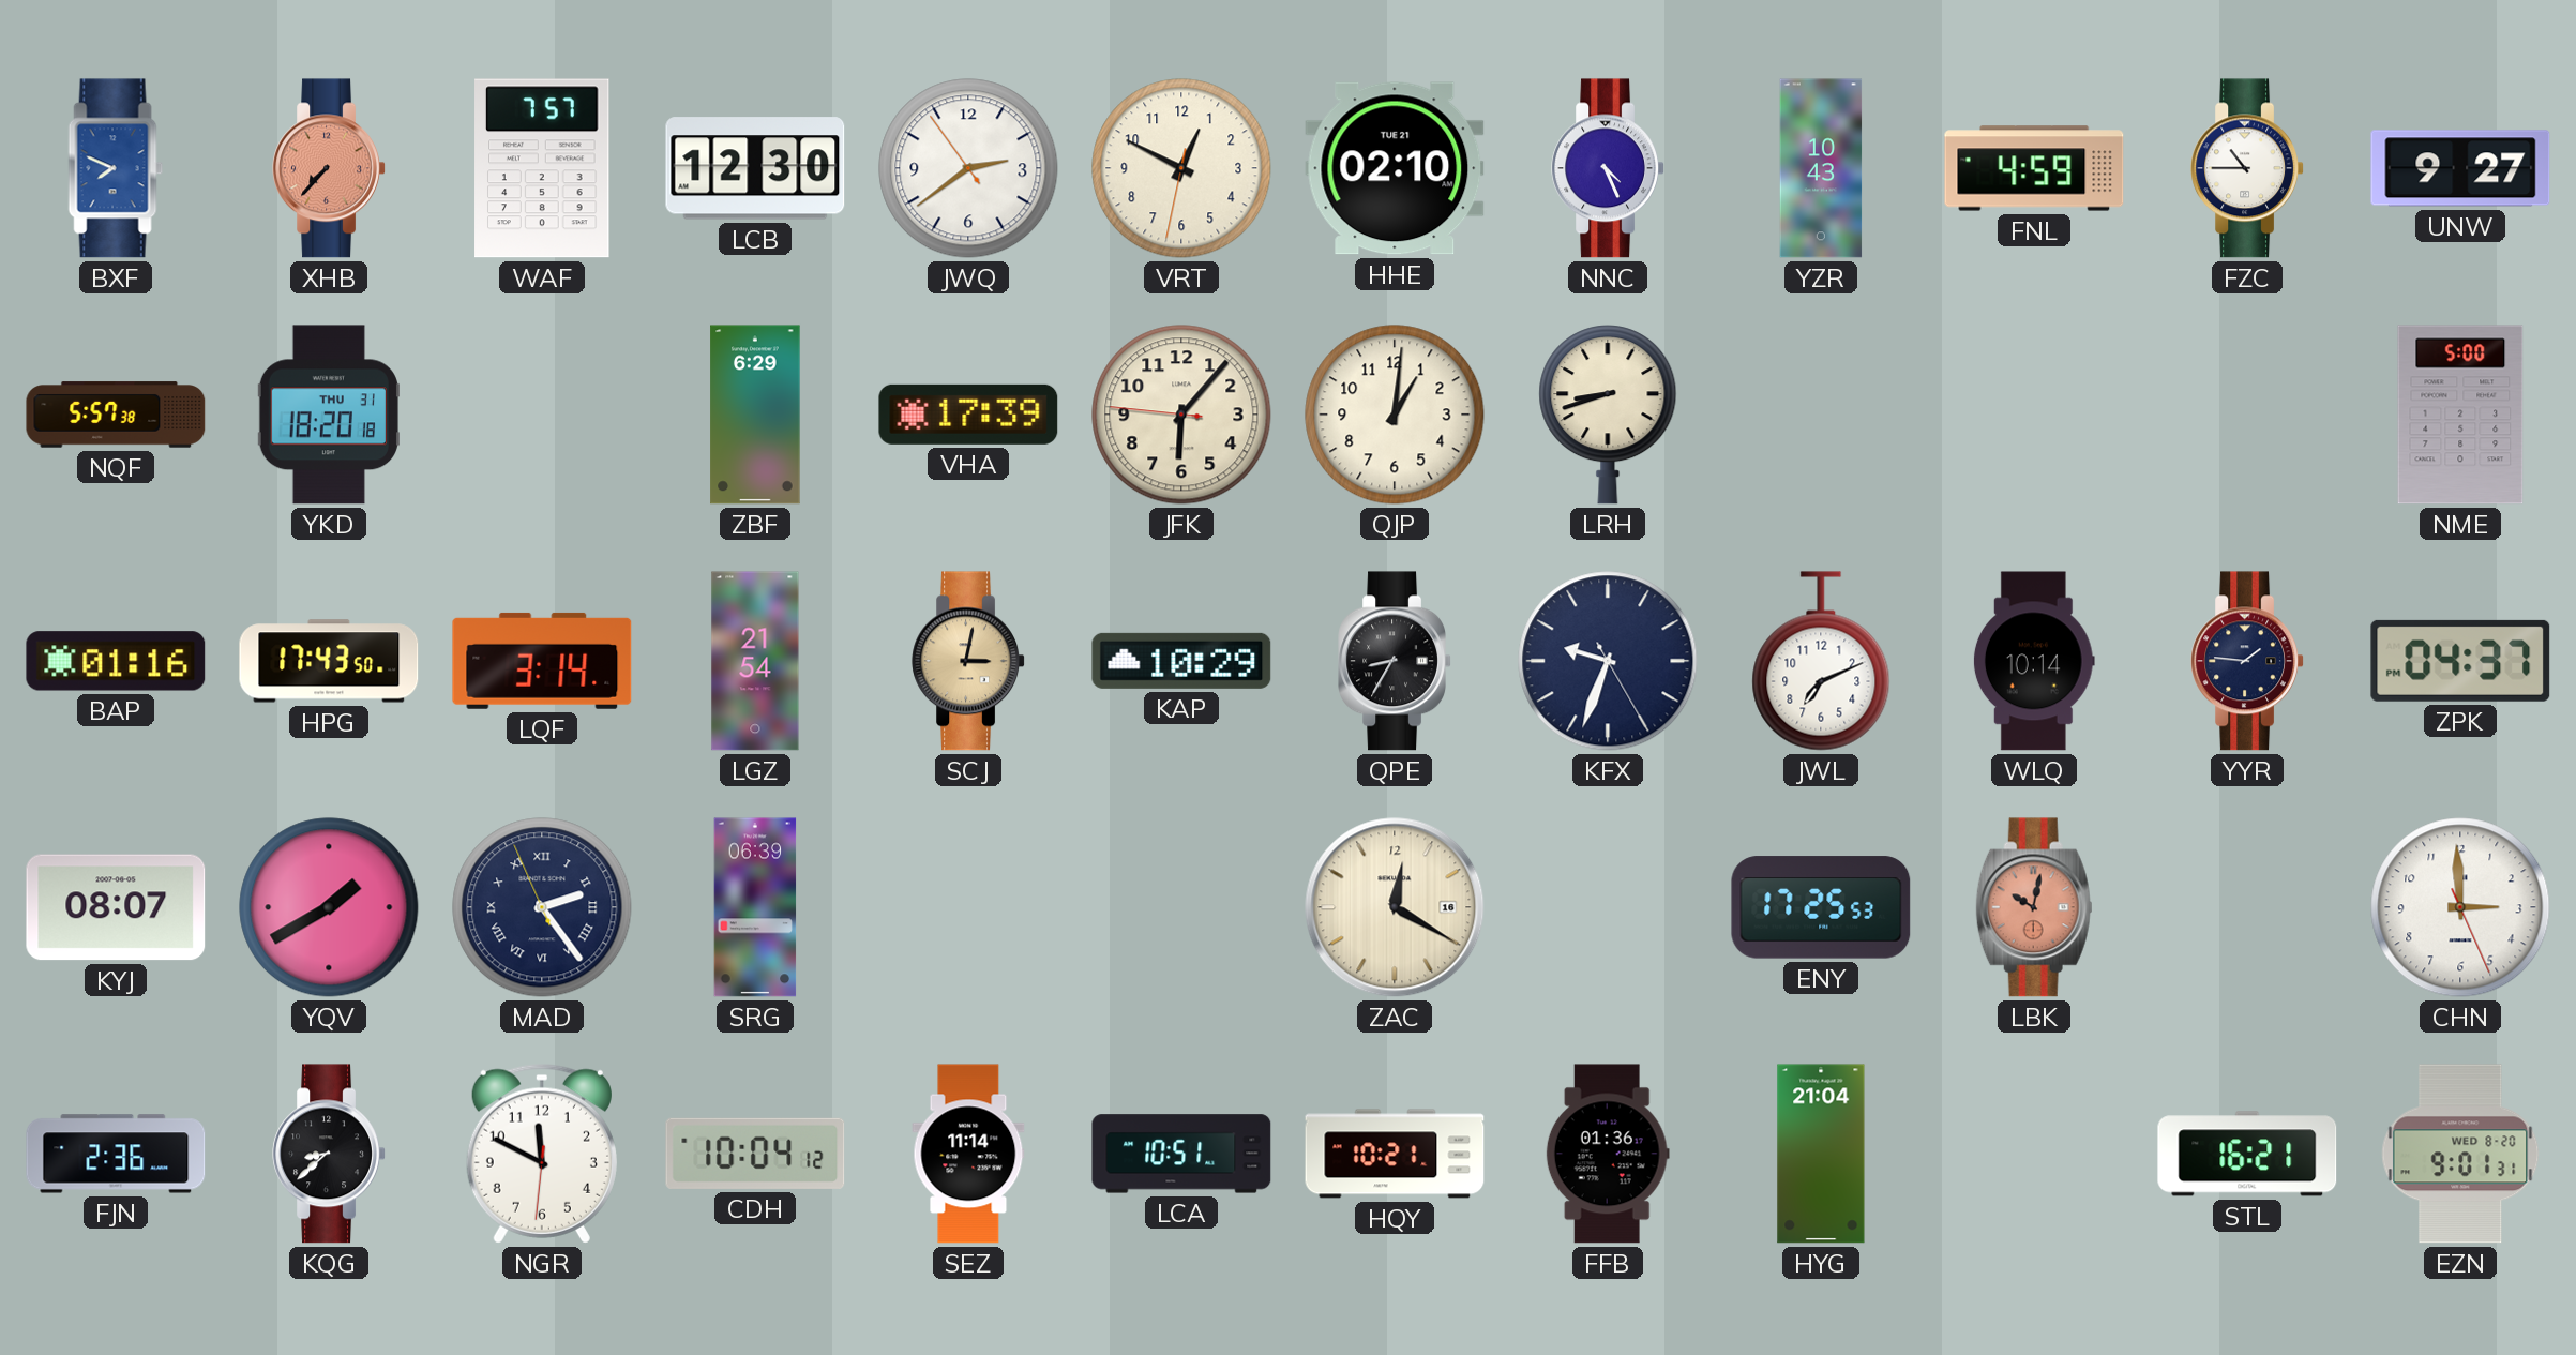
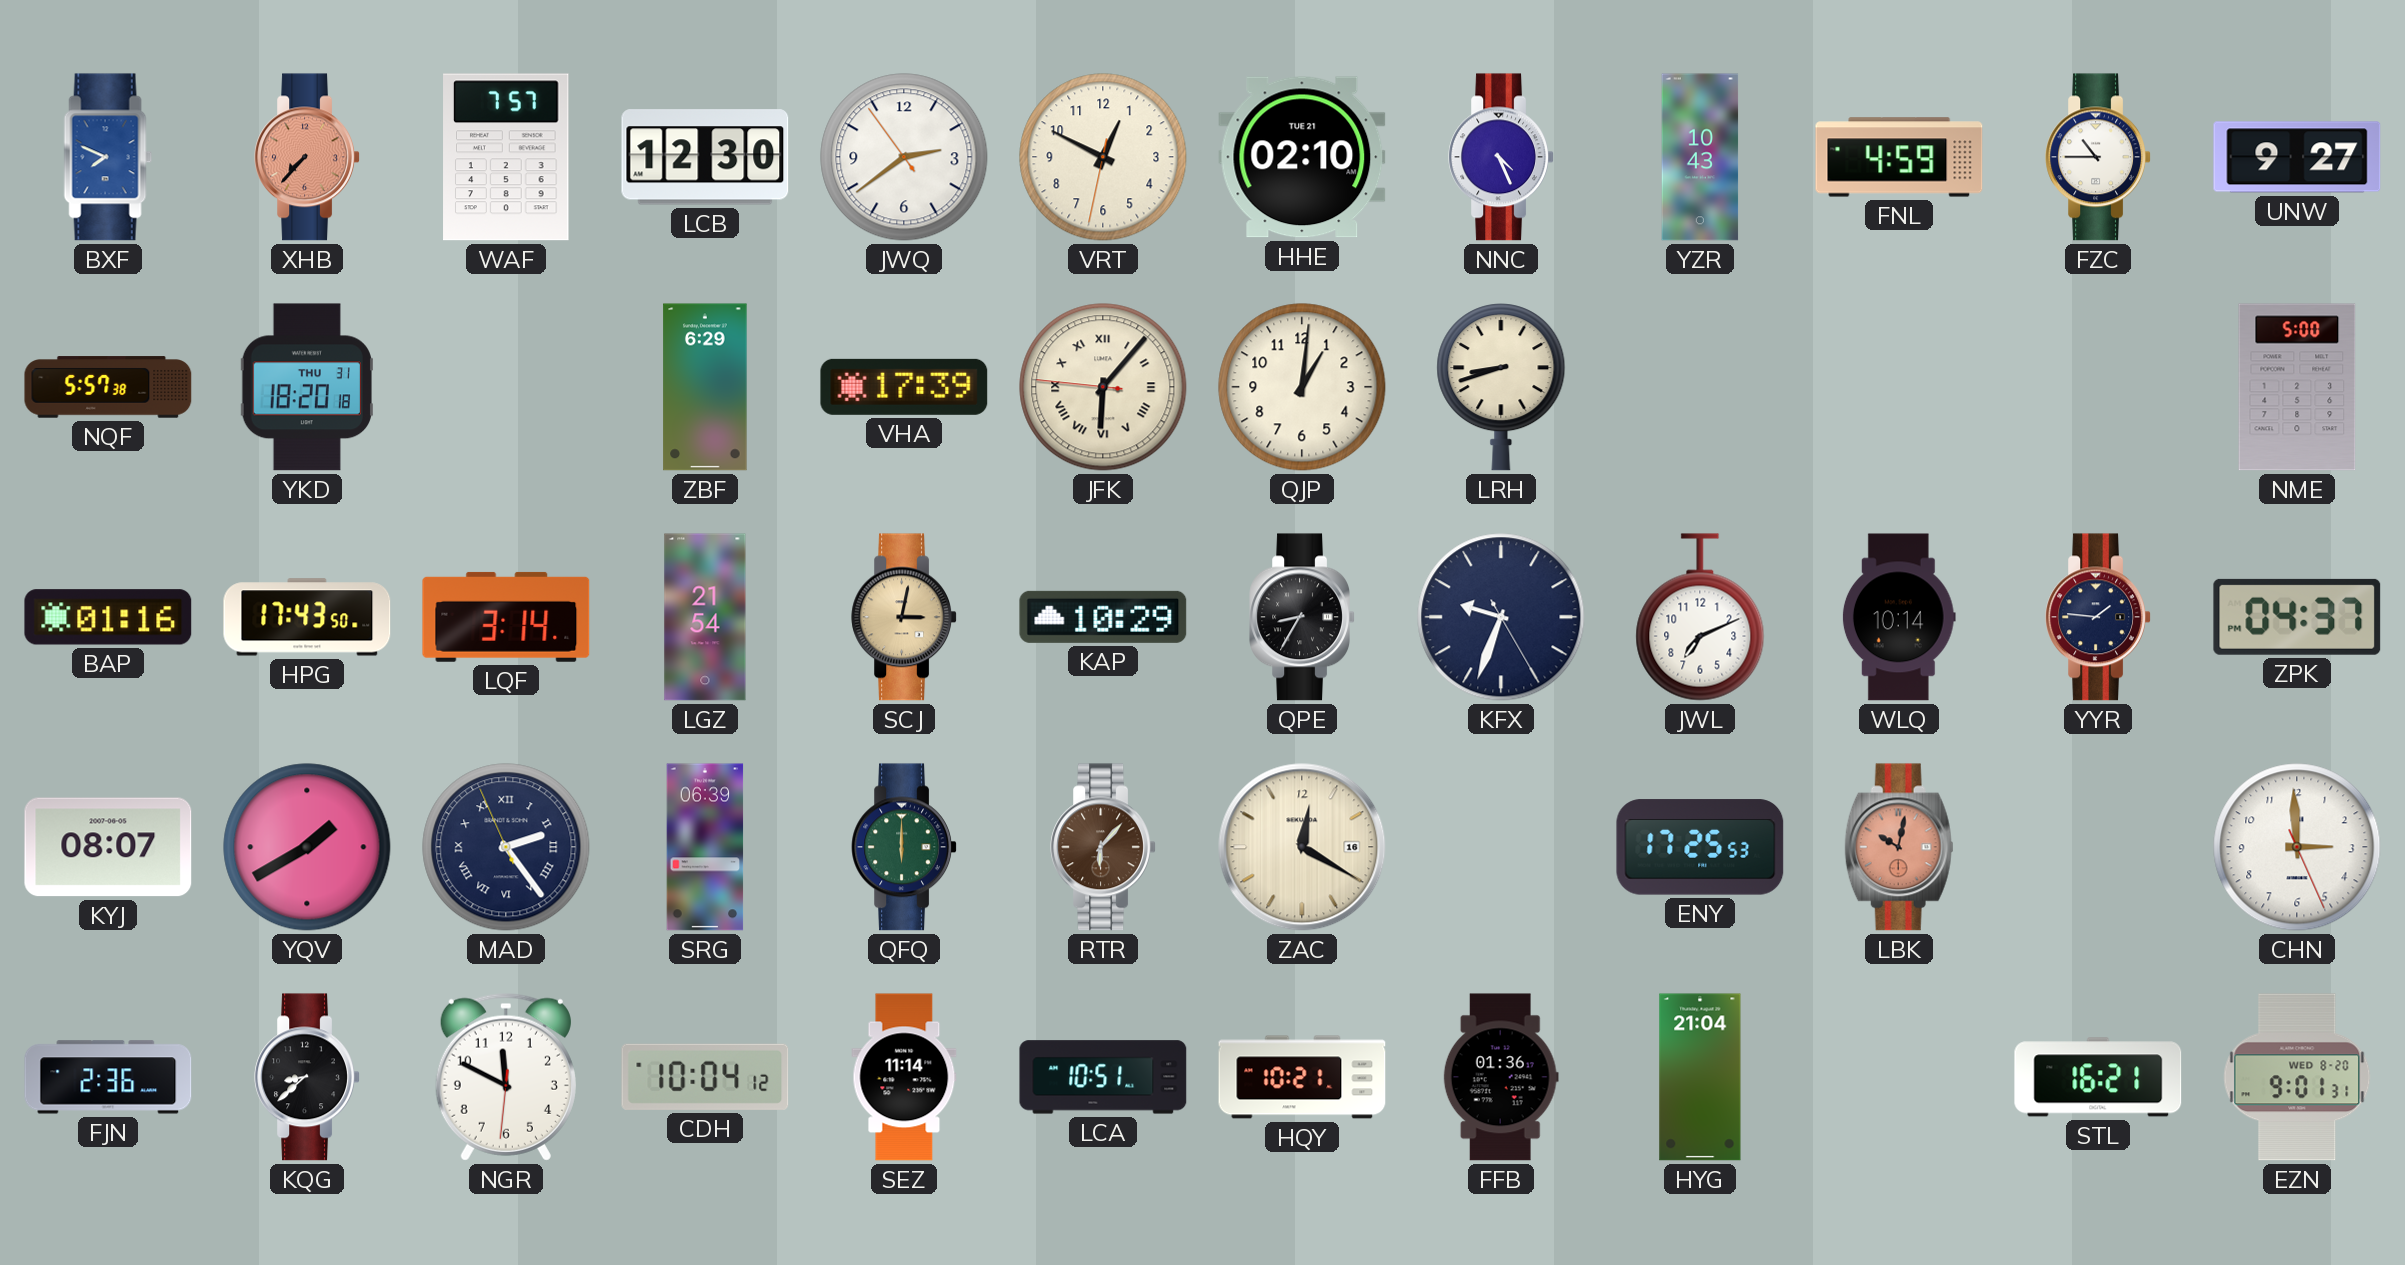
JFK numerals: Arabic -> Roman (1103, 387)
QFQ: none -> 6:00 (904, 847)
RTR: none -> 6:07 (1103, 847)
